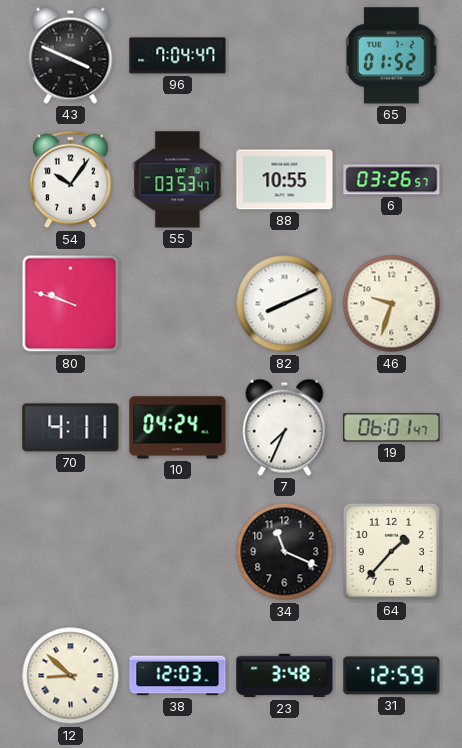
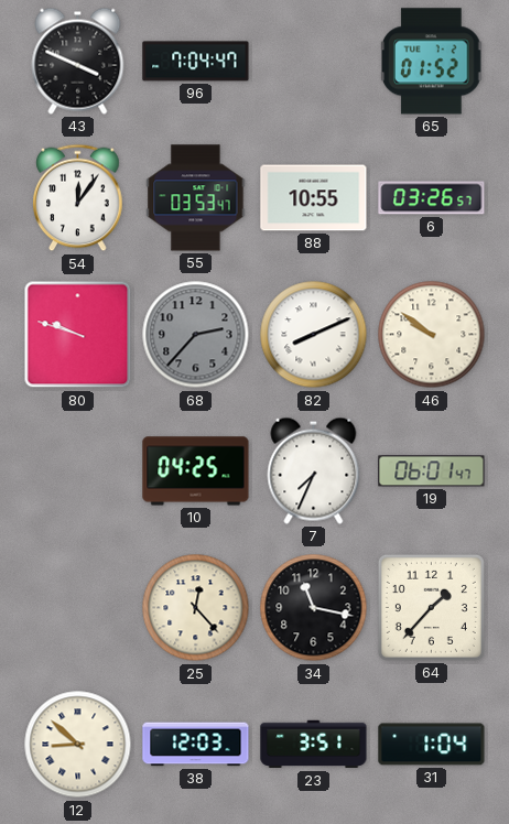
54: 10:06 -> 12:06 (78, 198)
68: none -> 2:37 (196, 335)
46: 9:33 -> 9:51 (432, 335)
70: 4:11 -> none (71, 428)
10: 04:24 -> 04:25 (196, 471)
25: none -> 12:23 (196, 608)
34: 11:19 -> 11:17 (314, 608)
23: 3:48 -> 3:51 (314, 745)
31: 12:59 -> 1:04 (432, 745)
